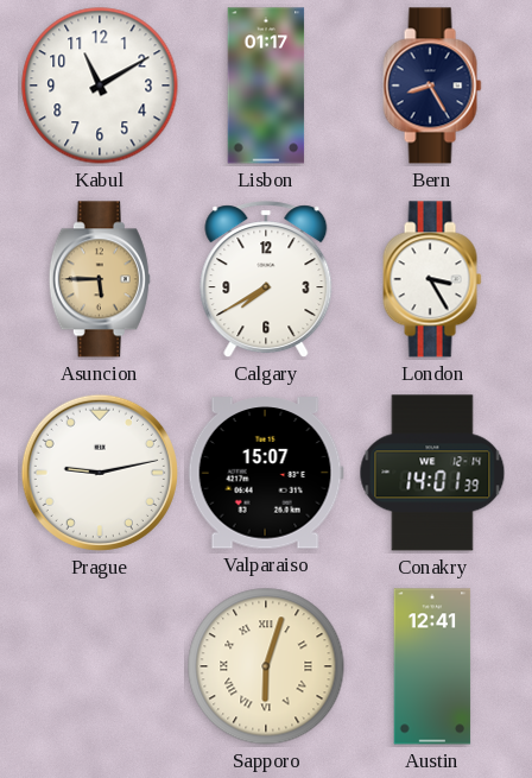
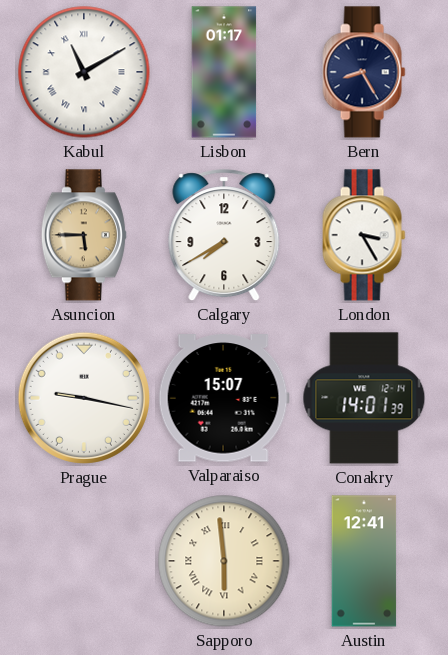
Kabul numerals: Arabic -> Roman (84, 72)
Prague: 9:13 -> 9:17 (84, 398)
Sapporo: 6:03 -> 5:59 (224, 561)
